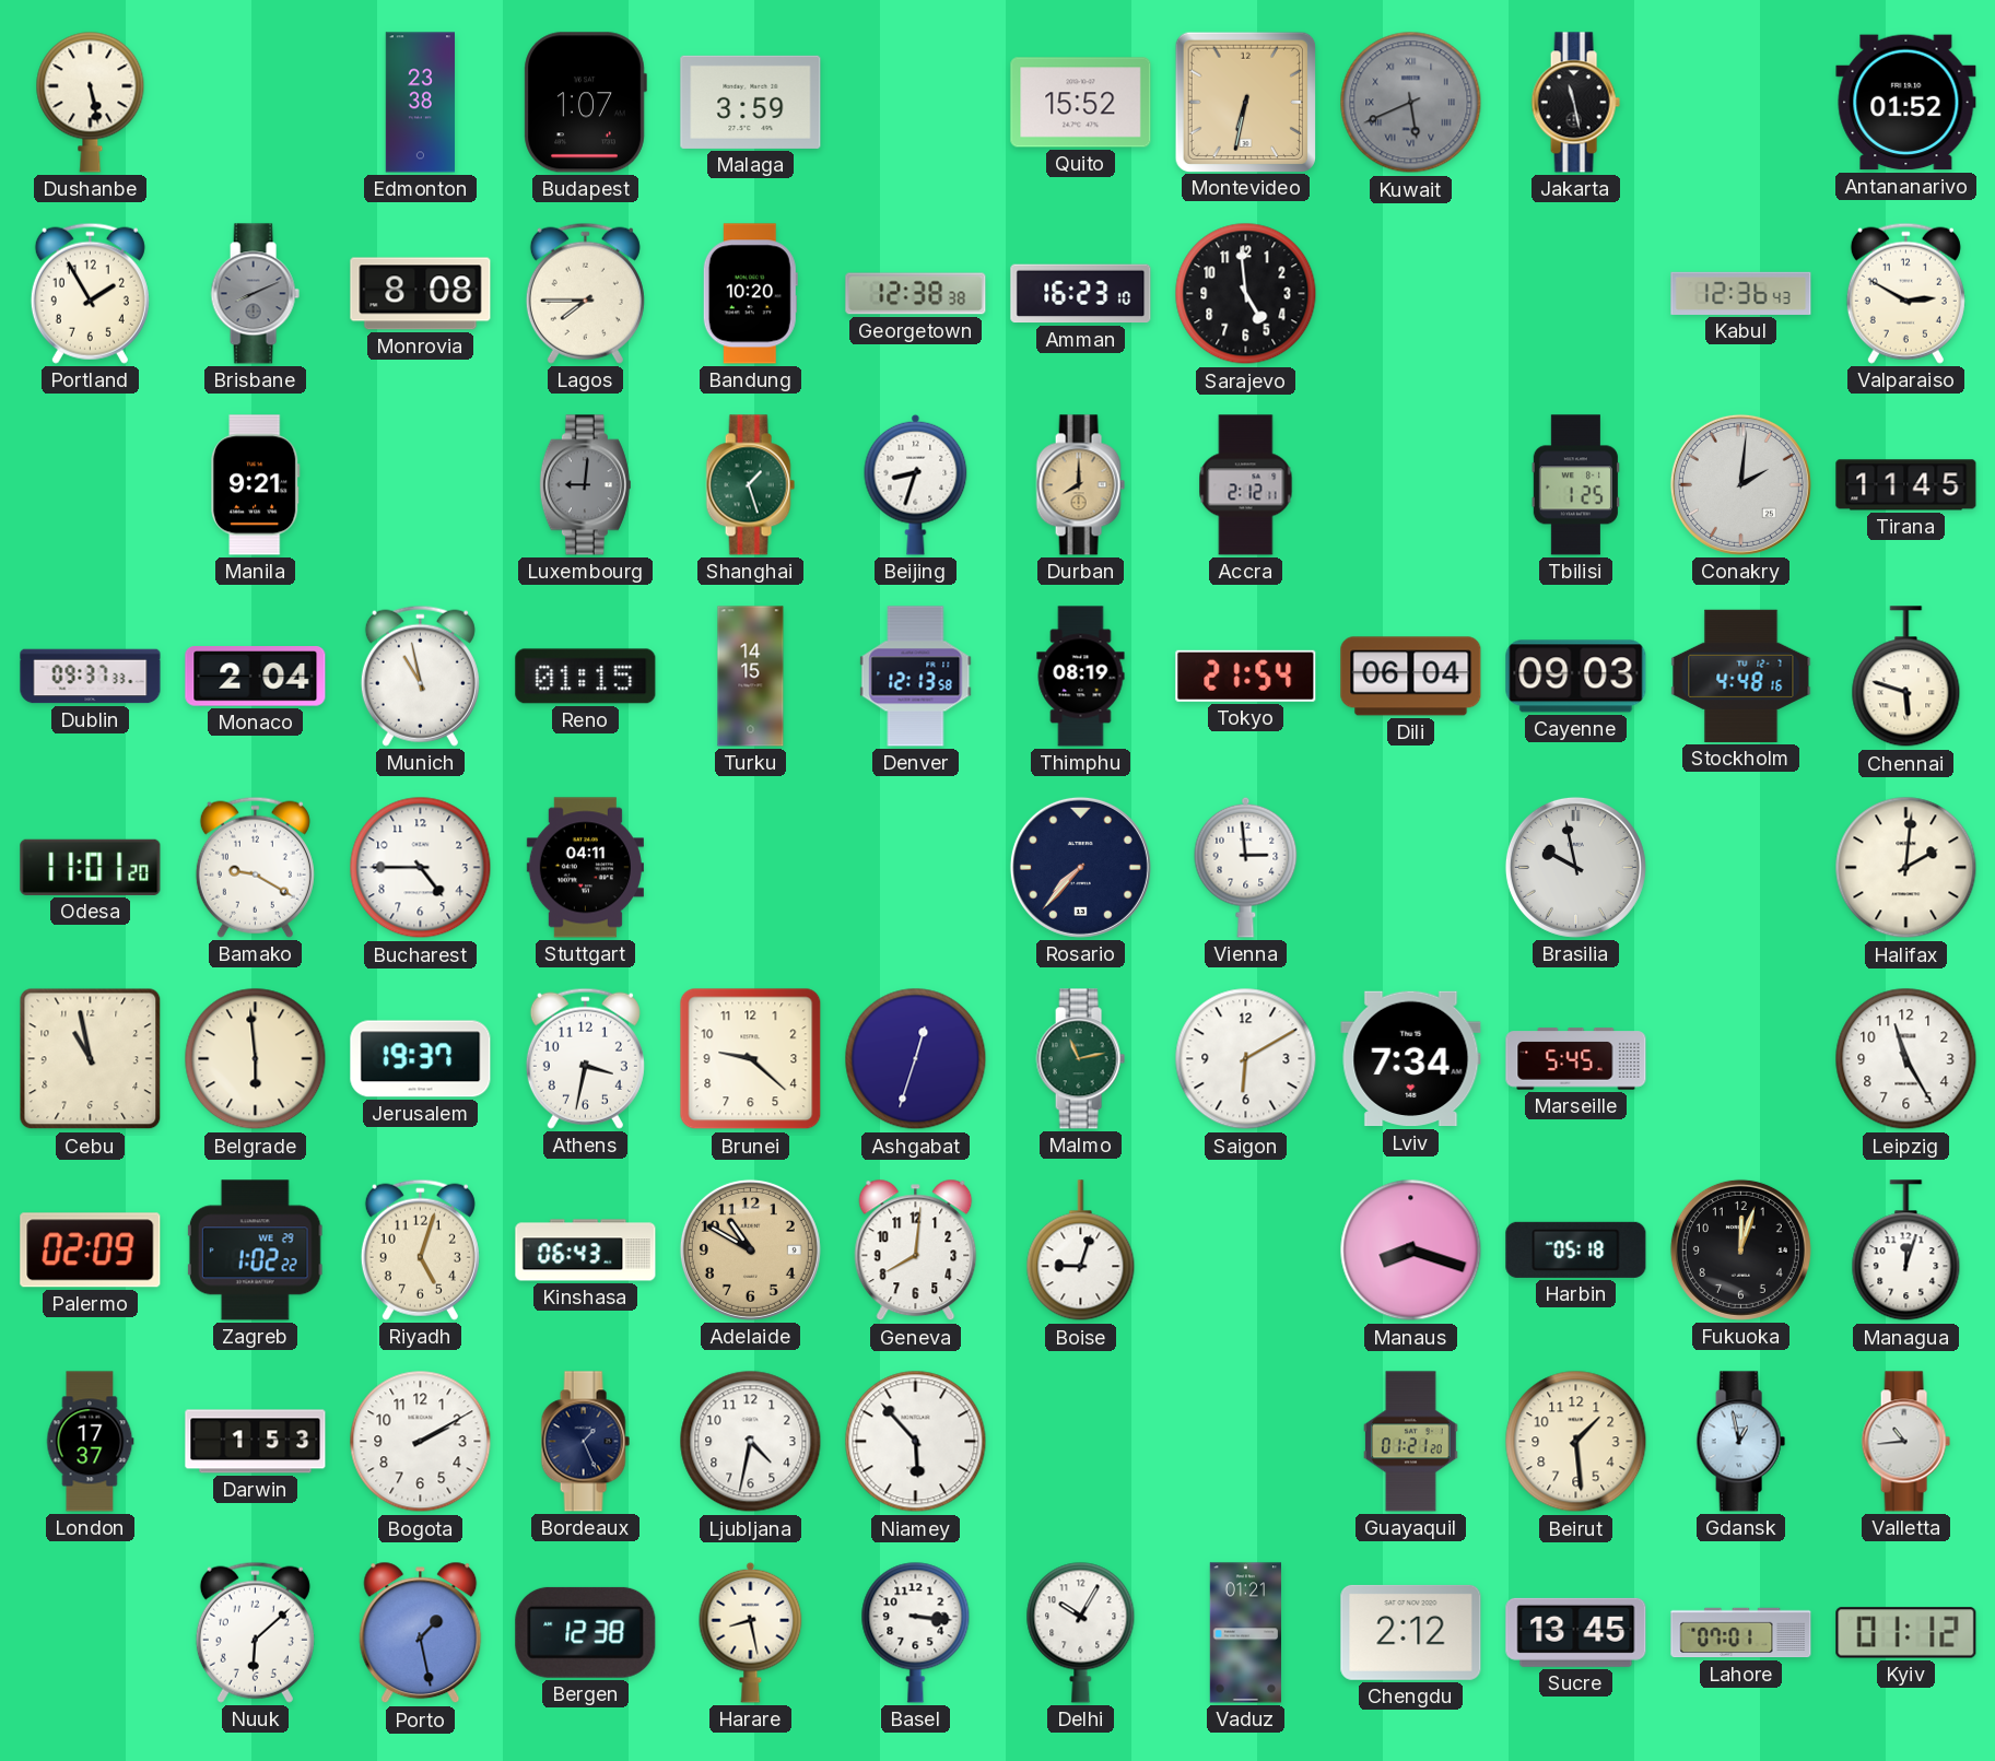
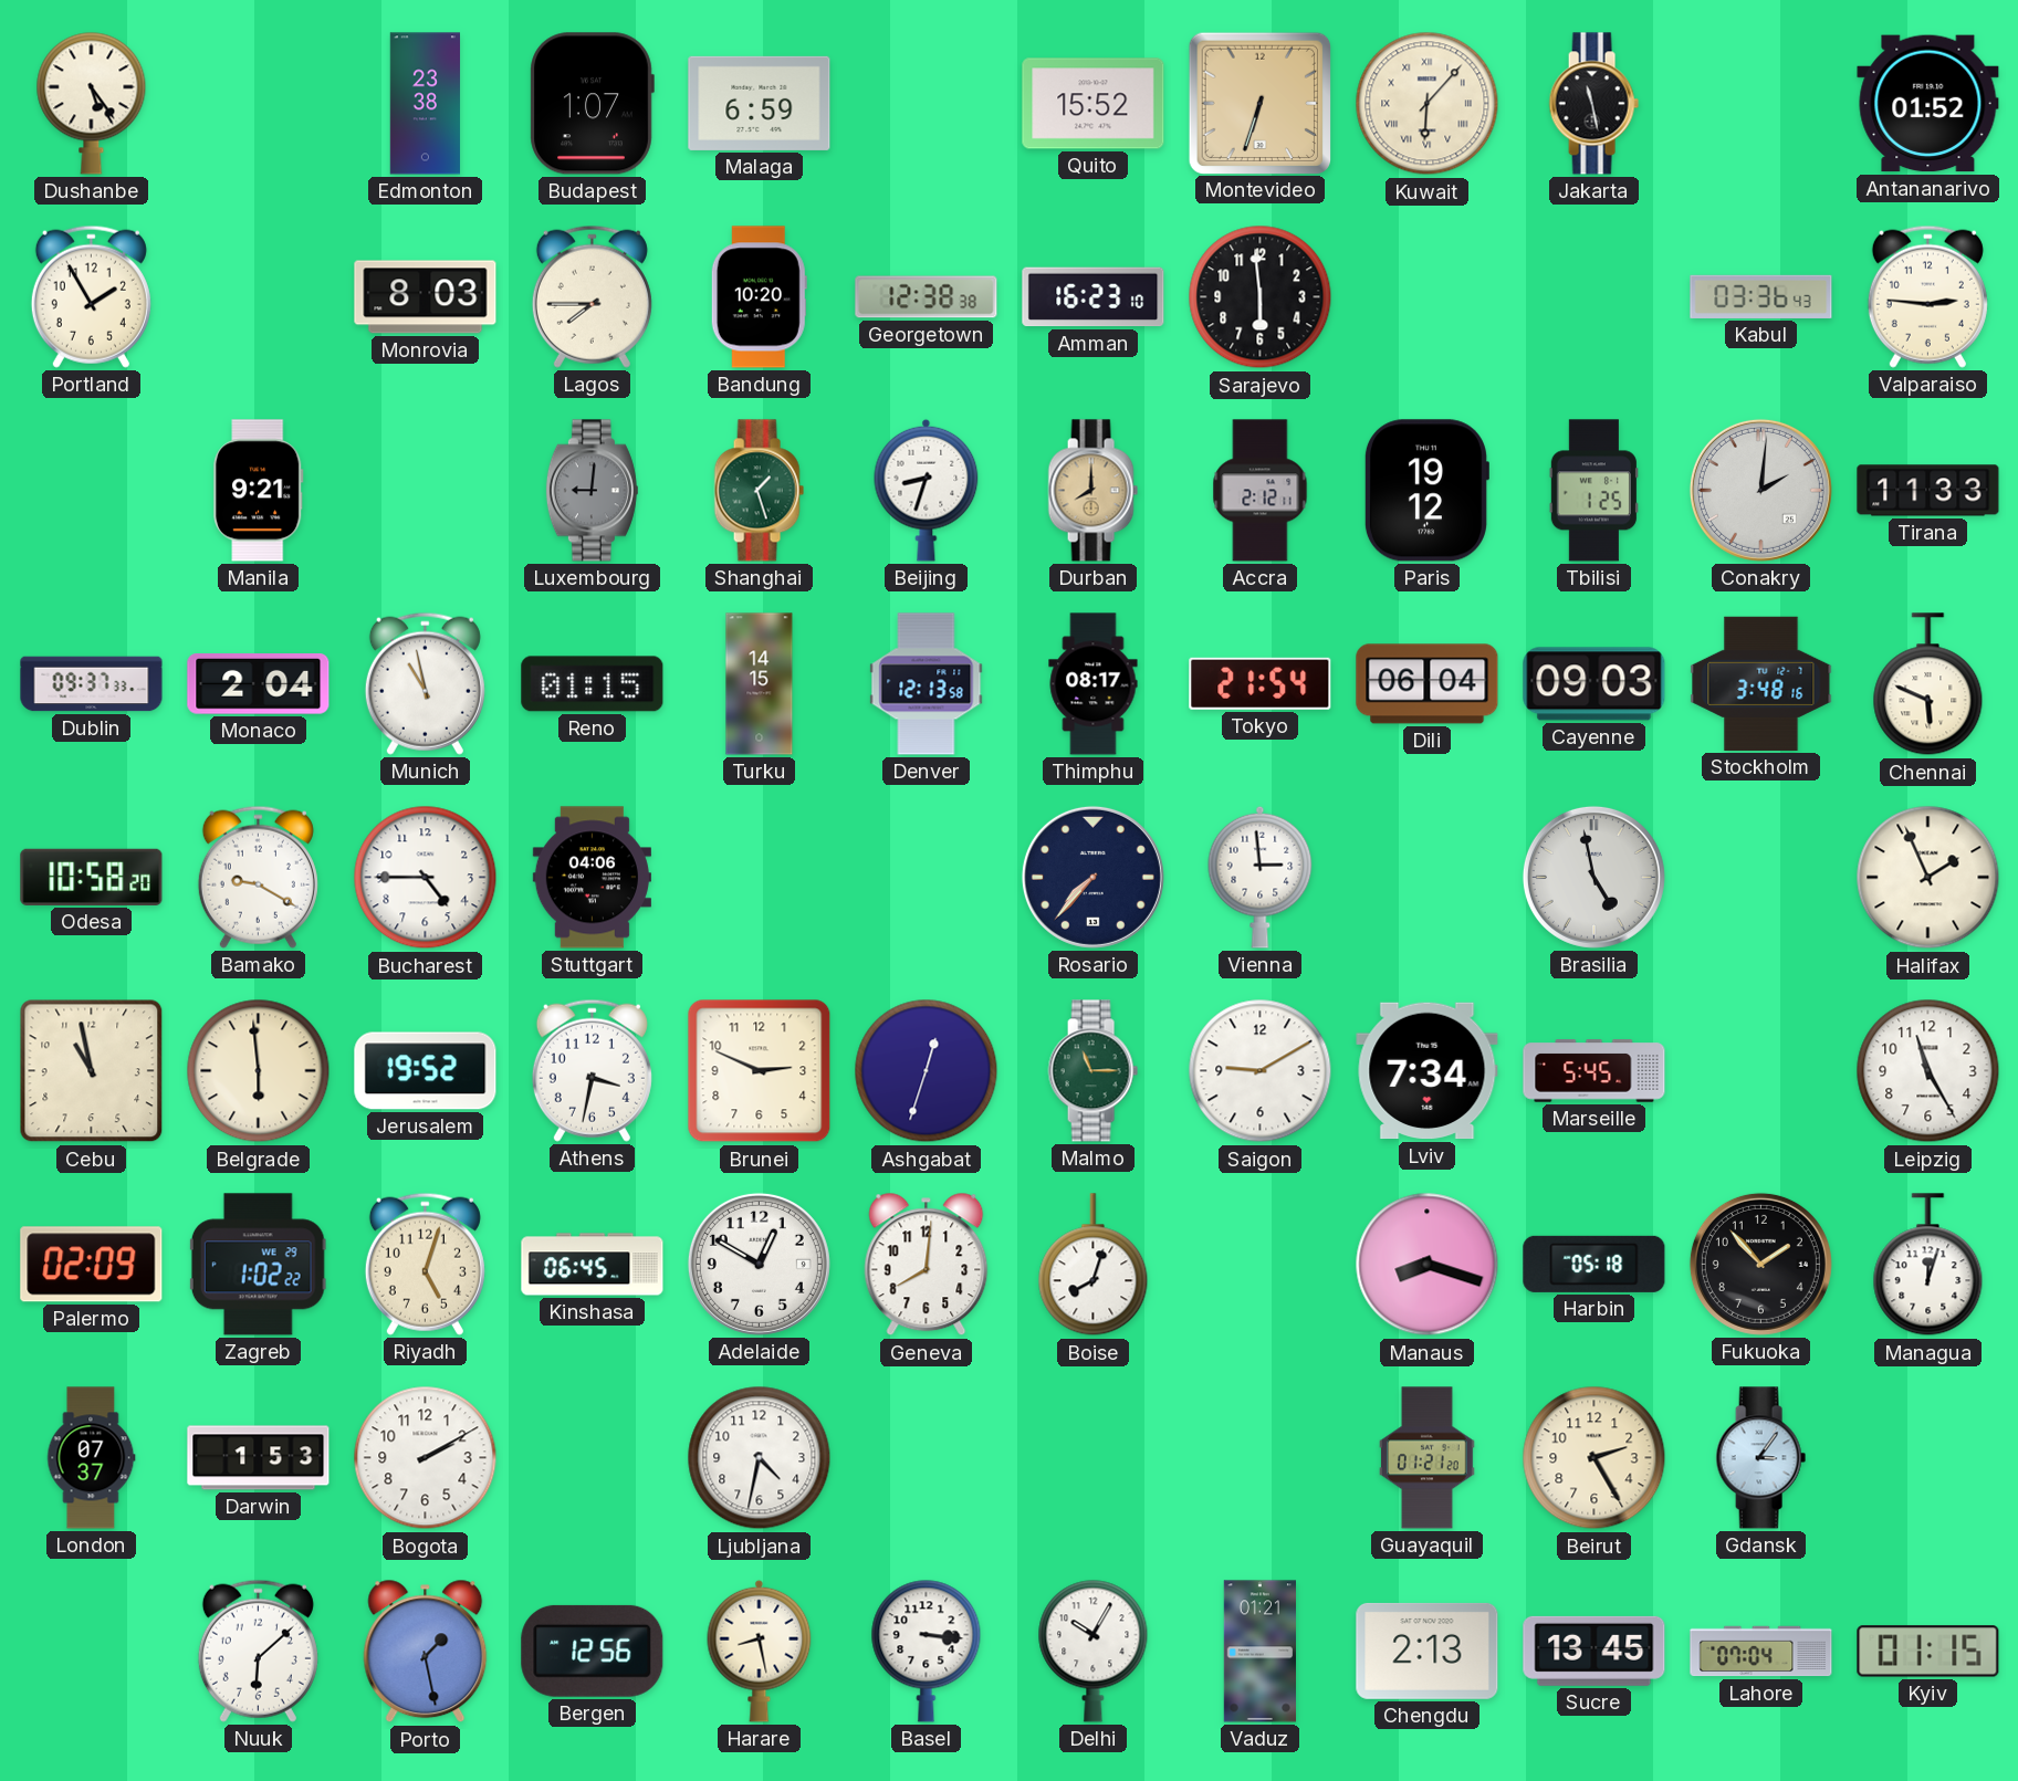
Dushanbe: 5:28 -> 5:24 (92, 103)
Malaga: 3:59 -> 6:59 (760, 103)
Montevideo: 6:32 -> 6:33 (1259, 103)
Kuwait: 5:41 -> 6:07 (1428, 104)
Kuwait dial: grey -> cream (1428, 104)
Brisbane: 8:11 -> none (255, 294)
Monrovia: 8:08 -> 8:03 (426, 297)
Sarajevo: 4:59 -> 5:59 (1261, 297)
Kabul: 12:36 -> 03:36 (1761, 296)
Valparaiso: 2:50 -> 2:46 (1927, 296)
Paris: none -> 19:12 (1426, 491)
Tirana: 11:45 -> 11:33 (1928, 491)
Thimphu: 08:19 -> 08:17 (1094, 684)
Stockholm: 4:48 -> 3:48 (1761, 683)
Chennai: 5:48 -> 5:49 (1928, 684)
Odesa: 11:01 -> 10:58 (92, 877)
Stuttgart: 04:11 -> 04:06 (592, 878)
Brasilia: 9:58 -> 4:58 (1593, 877)
Halifax: 2:01 -> 1:56 (1928, 878)
Jerusalem: 19:37 -> 19:52 (426, 1071)
Brunei: 9:22 -> 2:49 (760, 1071)
Malmo: 11:13 -> 11:15 (1092, 1071)
Saigon: 6:10 -> 9:10 (1261, 1071)
Kinshasa: 06:43 -> 06:45 (593, 1265)
Adelaide: 10:50 -> 12:50 (759, 1264)
Adelaide dial: champagne -> white (759, 1264)
Boise: 9:03 -> 8:03 (1094, 1265)
Fukuoka: 12:03 -> 1:53 (1760, 1264)
London: 17:37 -> 07:37 (91, 1458)
Bordeaux: 1:26 -> none (585, 1442)
Niamey: 5:53 -> none (916, 1442)
Beirut: 1:29 -> 2:25 (1594, 1458)
Gdansk: 12:58 -> 3:06 (1760, 1458)
Valletta: 10:44 -> none (1905, 1442)
Bergen: 12:38 -> 12:56 (593, 1651)
Chengdu: 2:12 -> 2:13 (1428, 1651)
Lahore: 07:01 -> 07:04 (1761, 1652)
Kyiv: 01:12 -> 01:15 (1928, 1652)
